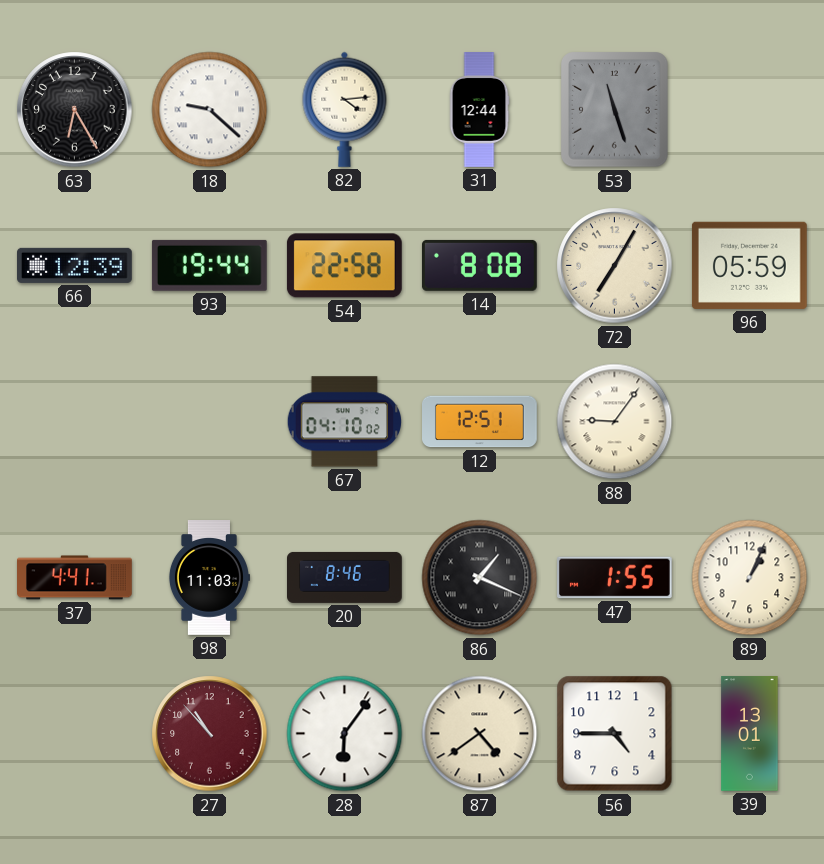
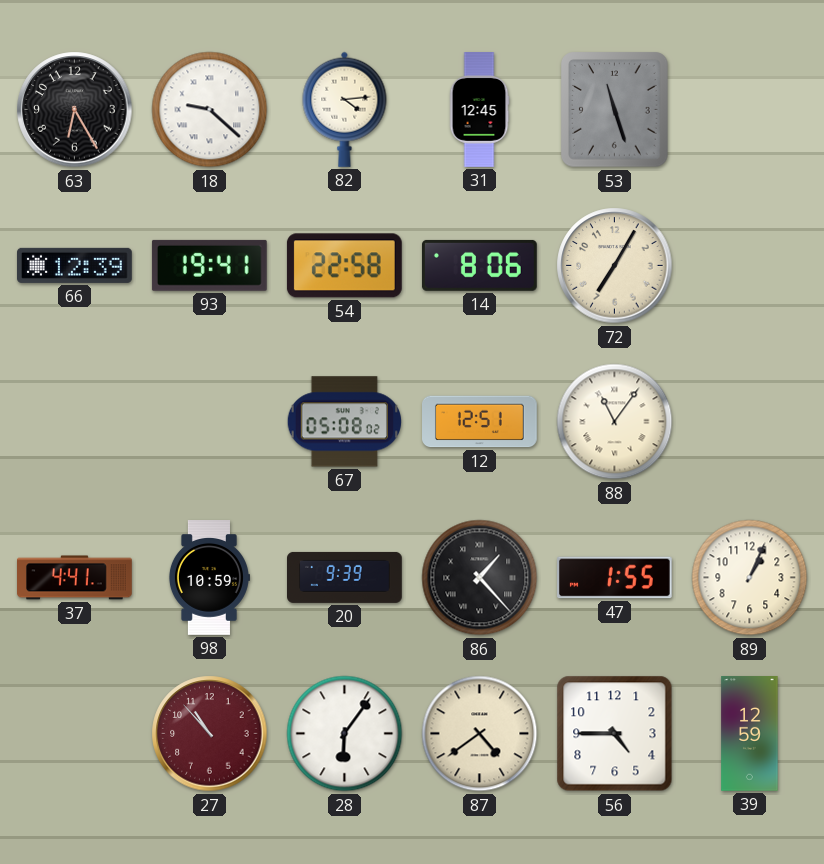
31: 12:44 -> 12:45 (479, 110)
93: 19:44 -> 19:41 (209, 265)
14: 8:08 -> 8:06 (479, 265)
96: 05:59 -> none (749, 265)
67: 04:10 -> 05:08 (344, 422)
88: 9:06 -> 11:06 (615, 422)
98: 11:03 -> 10:59 (209, 578)
20: 8:46 -> 9:39 (345, 577)
86: 1:19 -> 1:23 (480, 578)
39: 13:01 -> 12:59 (750, 734)
